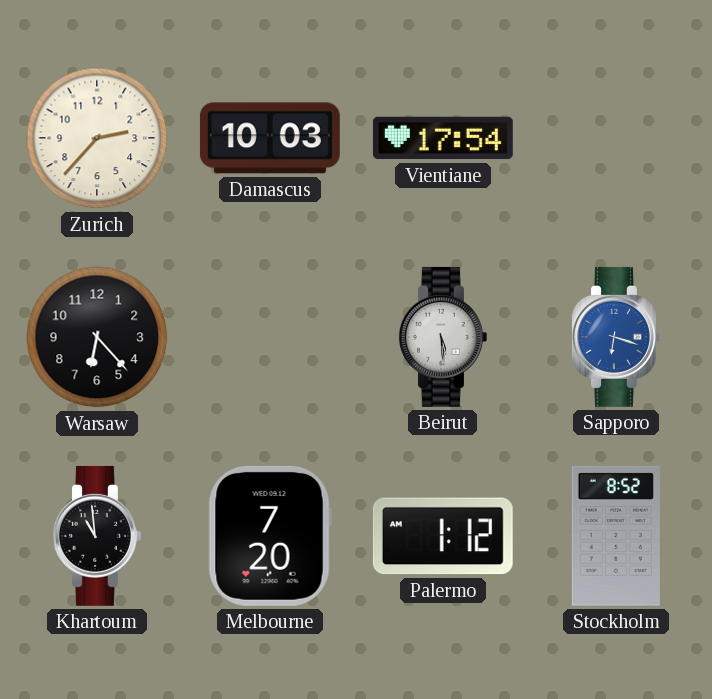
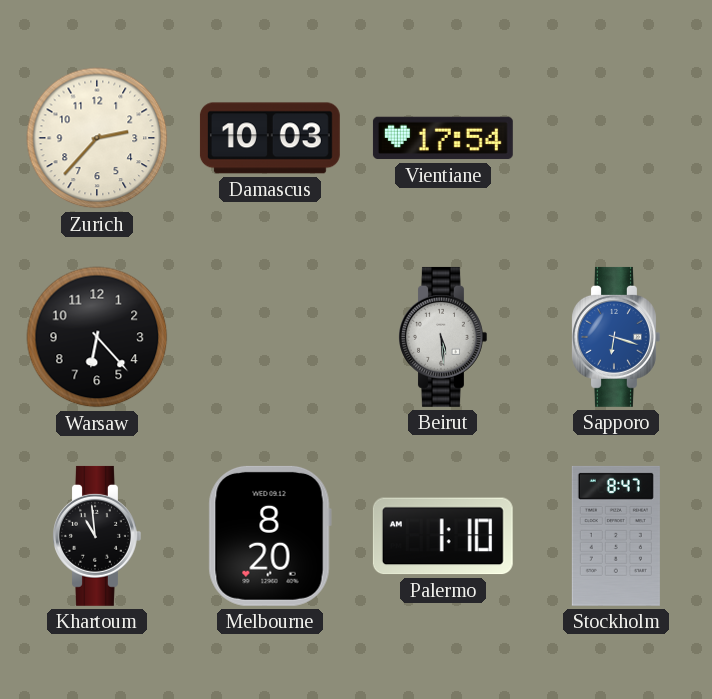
Melbourne: 7:20 -> 8:20 (270, 536)
Palermo: 1:12 -> 1:10 (443, 536)
Stockholm: 8:52 -> 8:47 (616, 536)
